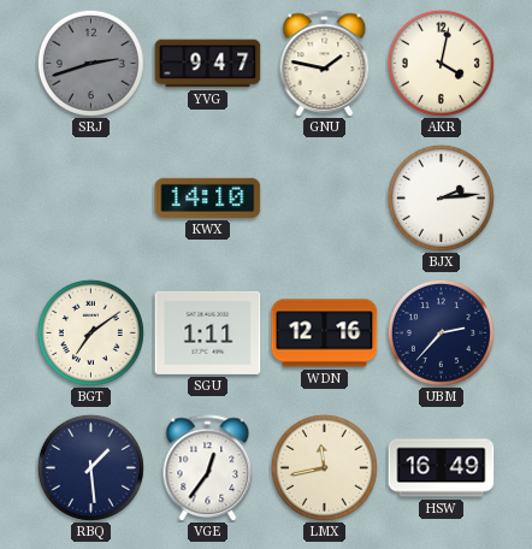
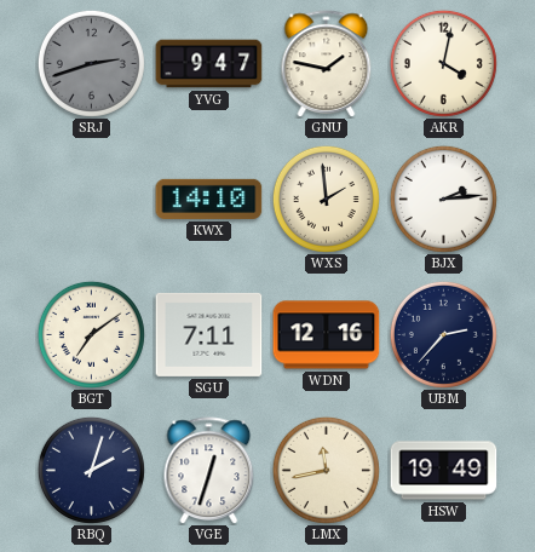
WXS: none -> 1:59 (326, 199)
SGU: 1:11 -> 7:11 (209, 334)
RBQ: 1:29 -> 2:03 (91, 470)
VGE: 12:36 -> 12:33 (209, 470)
HSW: 16:49 -> 19:49 (444, 471)
